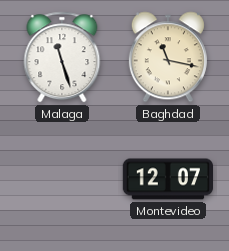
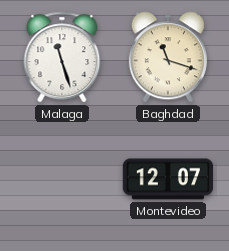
Baghdad: 11:17 -> 11:18 (168, 57)
